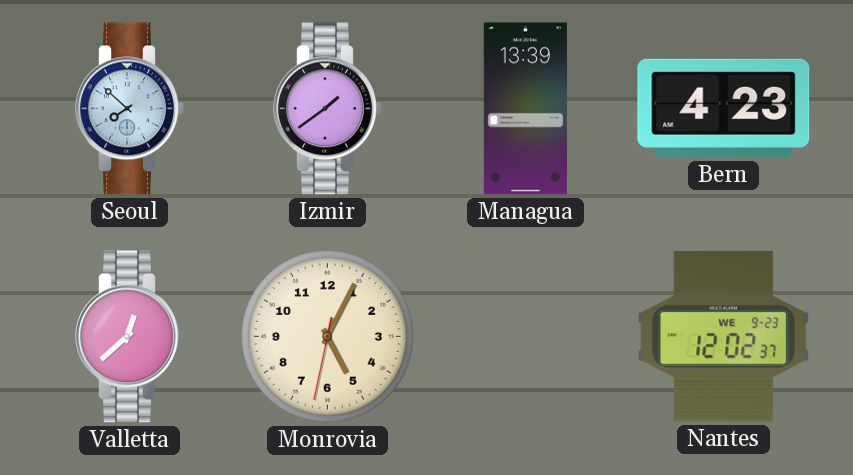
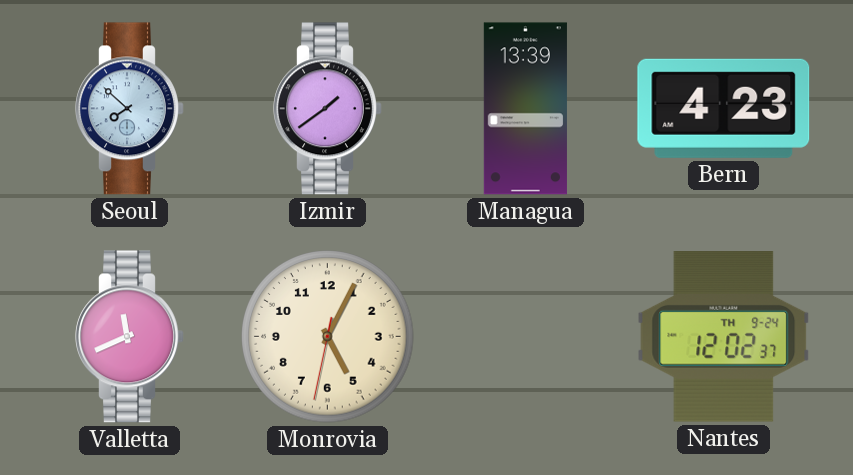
Valletta: 12:38 -> 11:41 (130, 337)
Nantes date: WE 9-23 -> TH 9-24 (724, 337)
